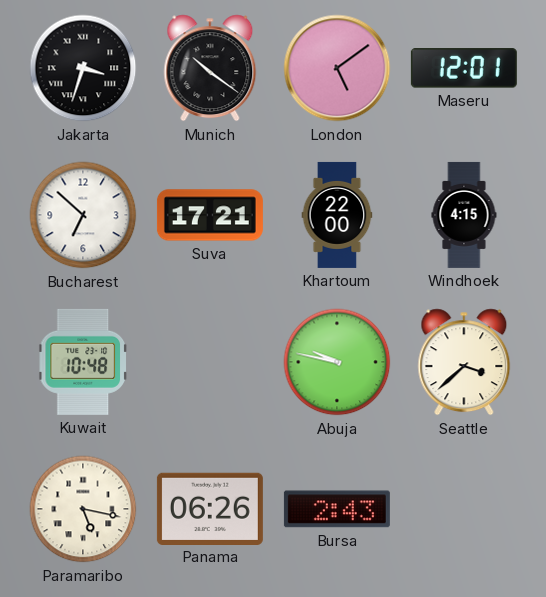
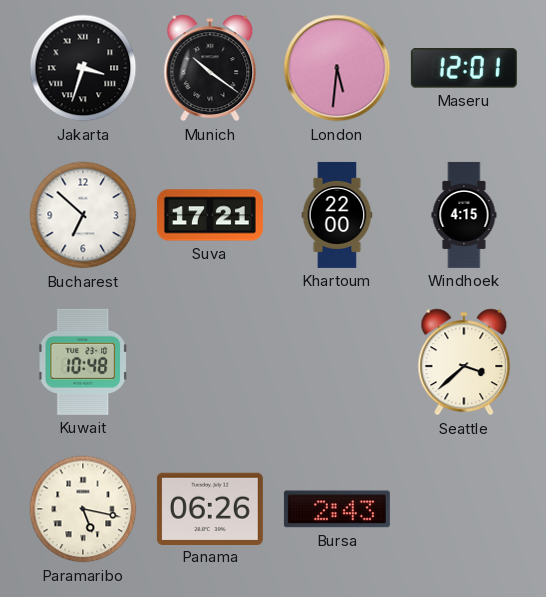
London: 5:09 -> 5:31 (337, 68)
Abuja: 9:47 -> none (337, 362)
